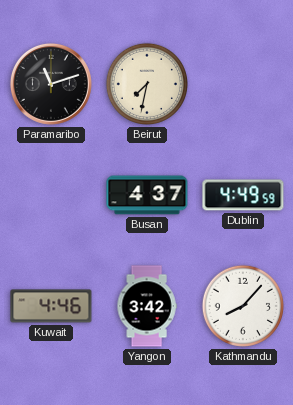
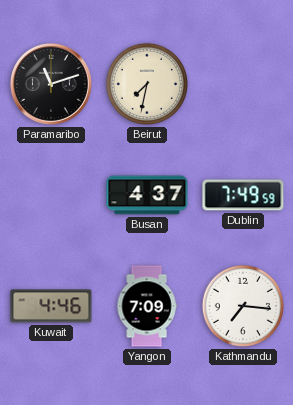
Dublin: 4:49 -> 7:49 (243, 195)
Yangon: 3:42 -> 7:09 (147, 306)
Kathmandu: 8:07 -> 7:16 (243, 306)
